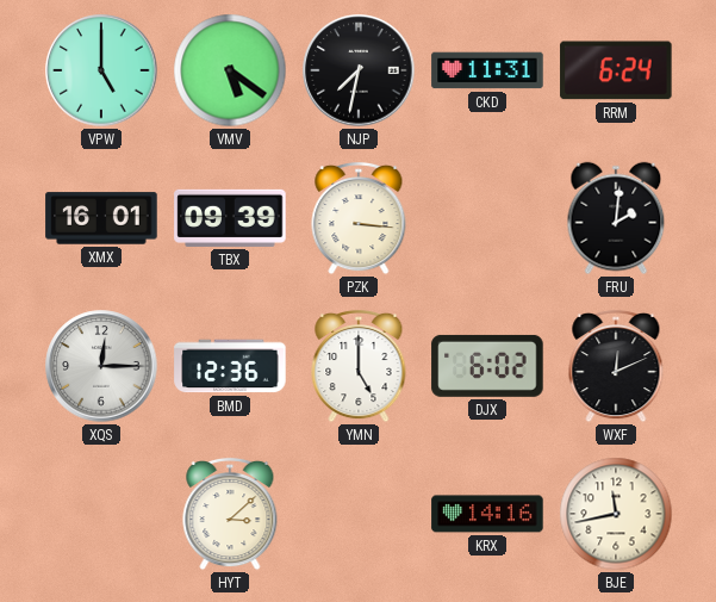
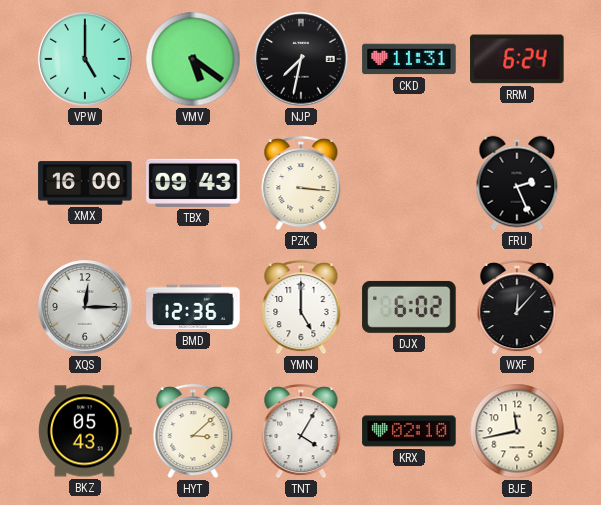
XMX: 16:01 -> 16:00 (85, 183)
TBX: 09:39 -> 09:43 (193, 183)
FRU: 2:01 -> 2:26 (517, 183)
WXF: 12:11 -> 12:07 (517, 307)
BKZ: none -> 05:43 (85, 431)
TNT: none -> 4:05 (301, 431)
KRX: 14:16 -> 02:10 (409, 431)
